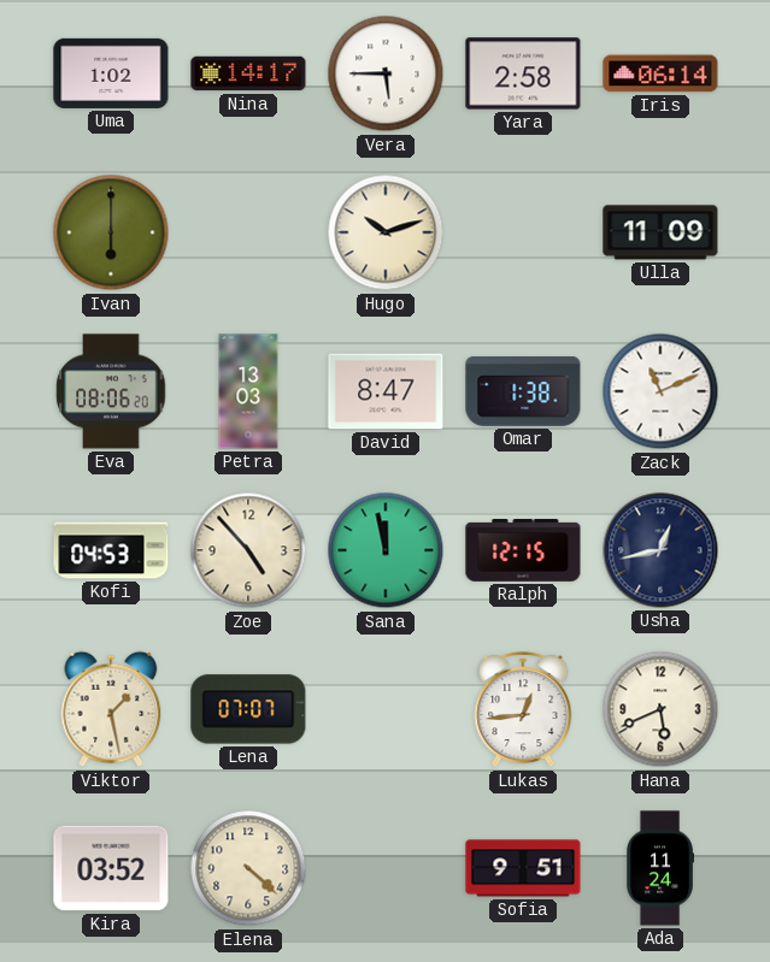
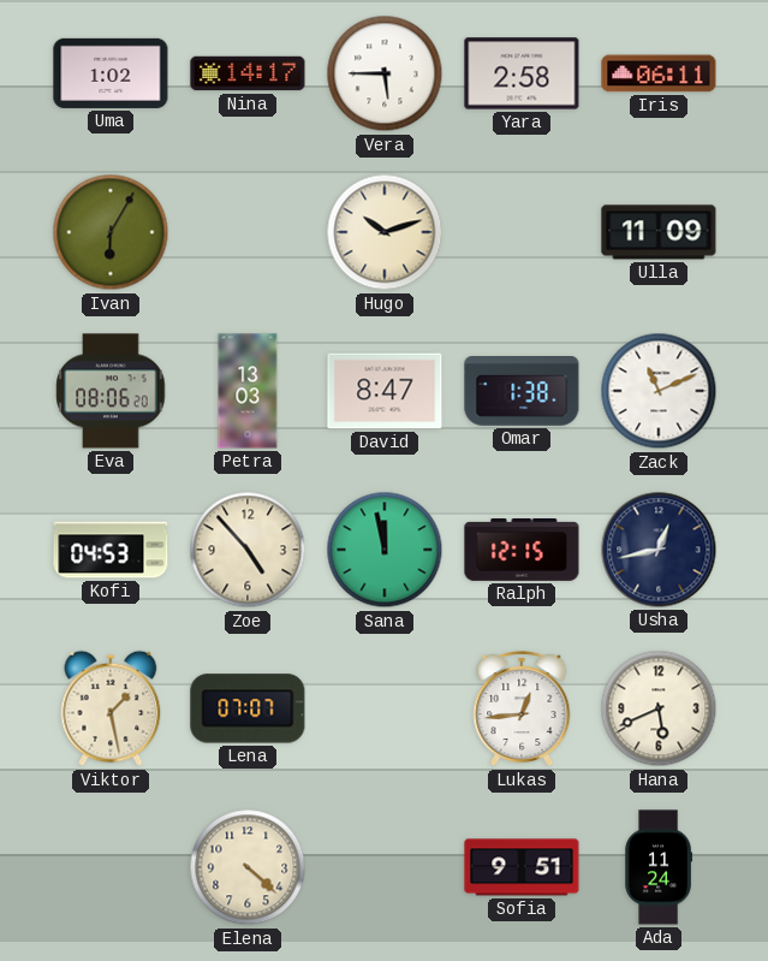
Iris: 06:14 -> 06:11 (659, 73)
Ivan: 6:00 -> 6:05 (111, 232)
Kira: 03:52 -> none (111, 868)
